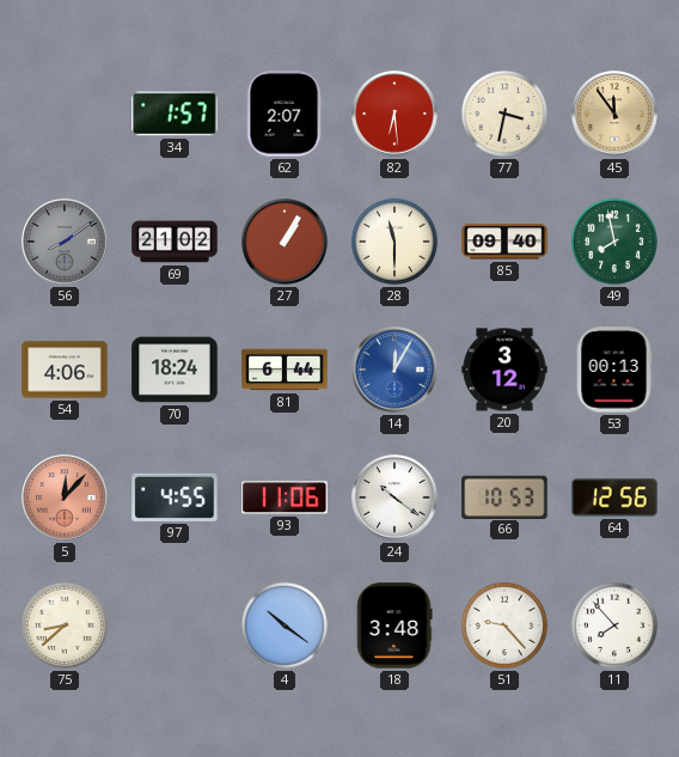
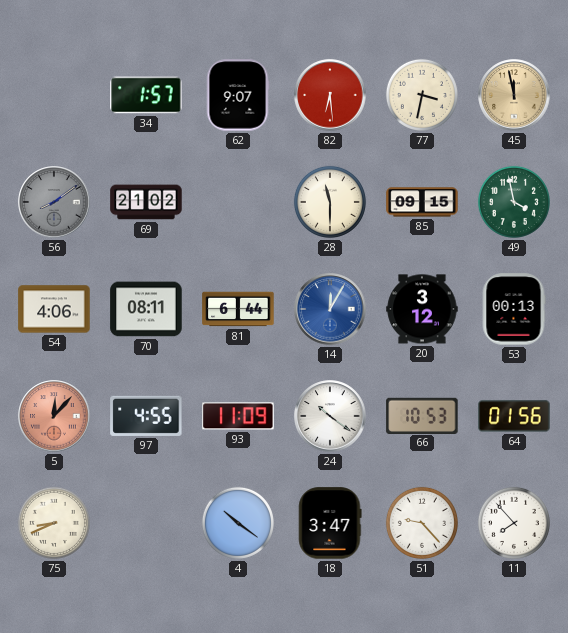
62: 2:07 -> 9:07 (238, 95)
45: 11:54 -> 11:58 (514, 95)
27: 1:05 -> none (285, 242)
85: 09:40 -> 09:15 (422, 202)
49: 7:58 -> 3:58 (514, 202)
70: 18:24 -> 08:11 (146, 309)
93: 11:06 -> 11:09 (238, 416)
64: 12:56 -> 01:56 (514, 416)
75: 8:38 -> 8:41 (54, 523)
18: 3:48 -> 3:47 (330, 523)
